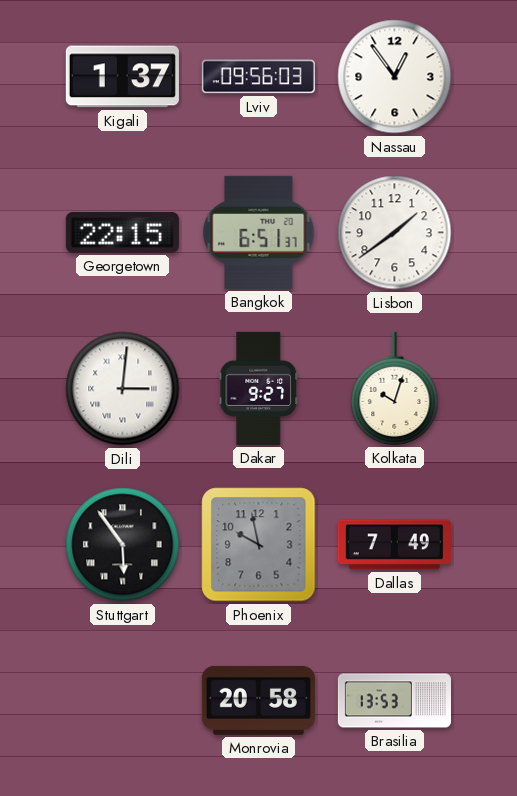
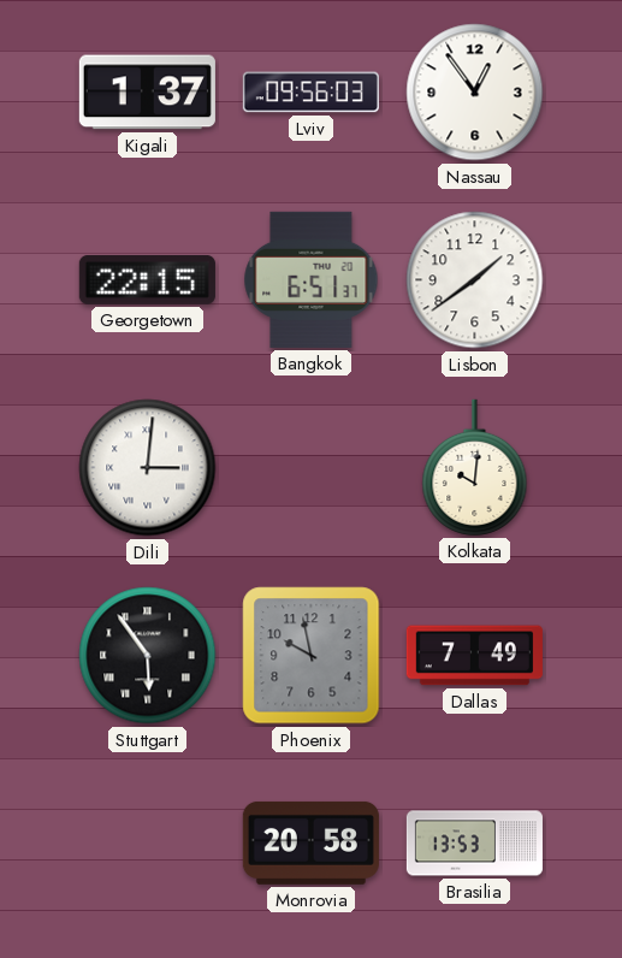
Dakar: 9:27 -> none (259, 388)
Kolkata: 10:03 -> 10:01 (475, 467)
